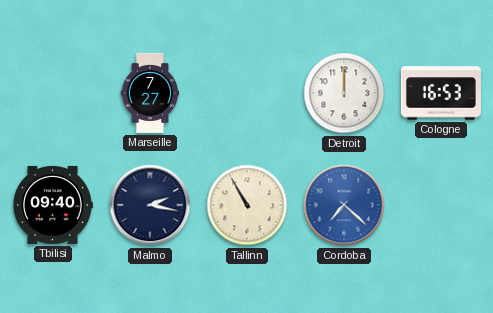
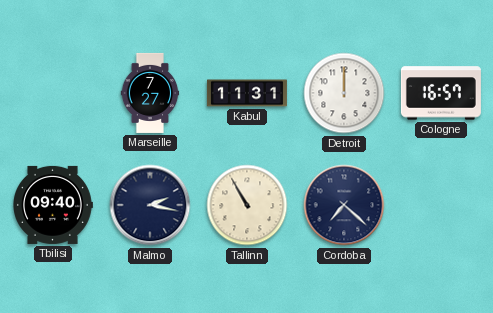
Kabul: none -> 11:31 (247, 93)
Cologne: 16:53 -> 16:57 (441, 93)
Cordoba dial: blue -> navy (344, 205)
